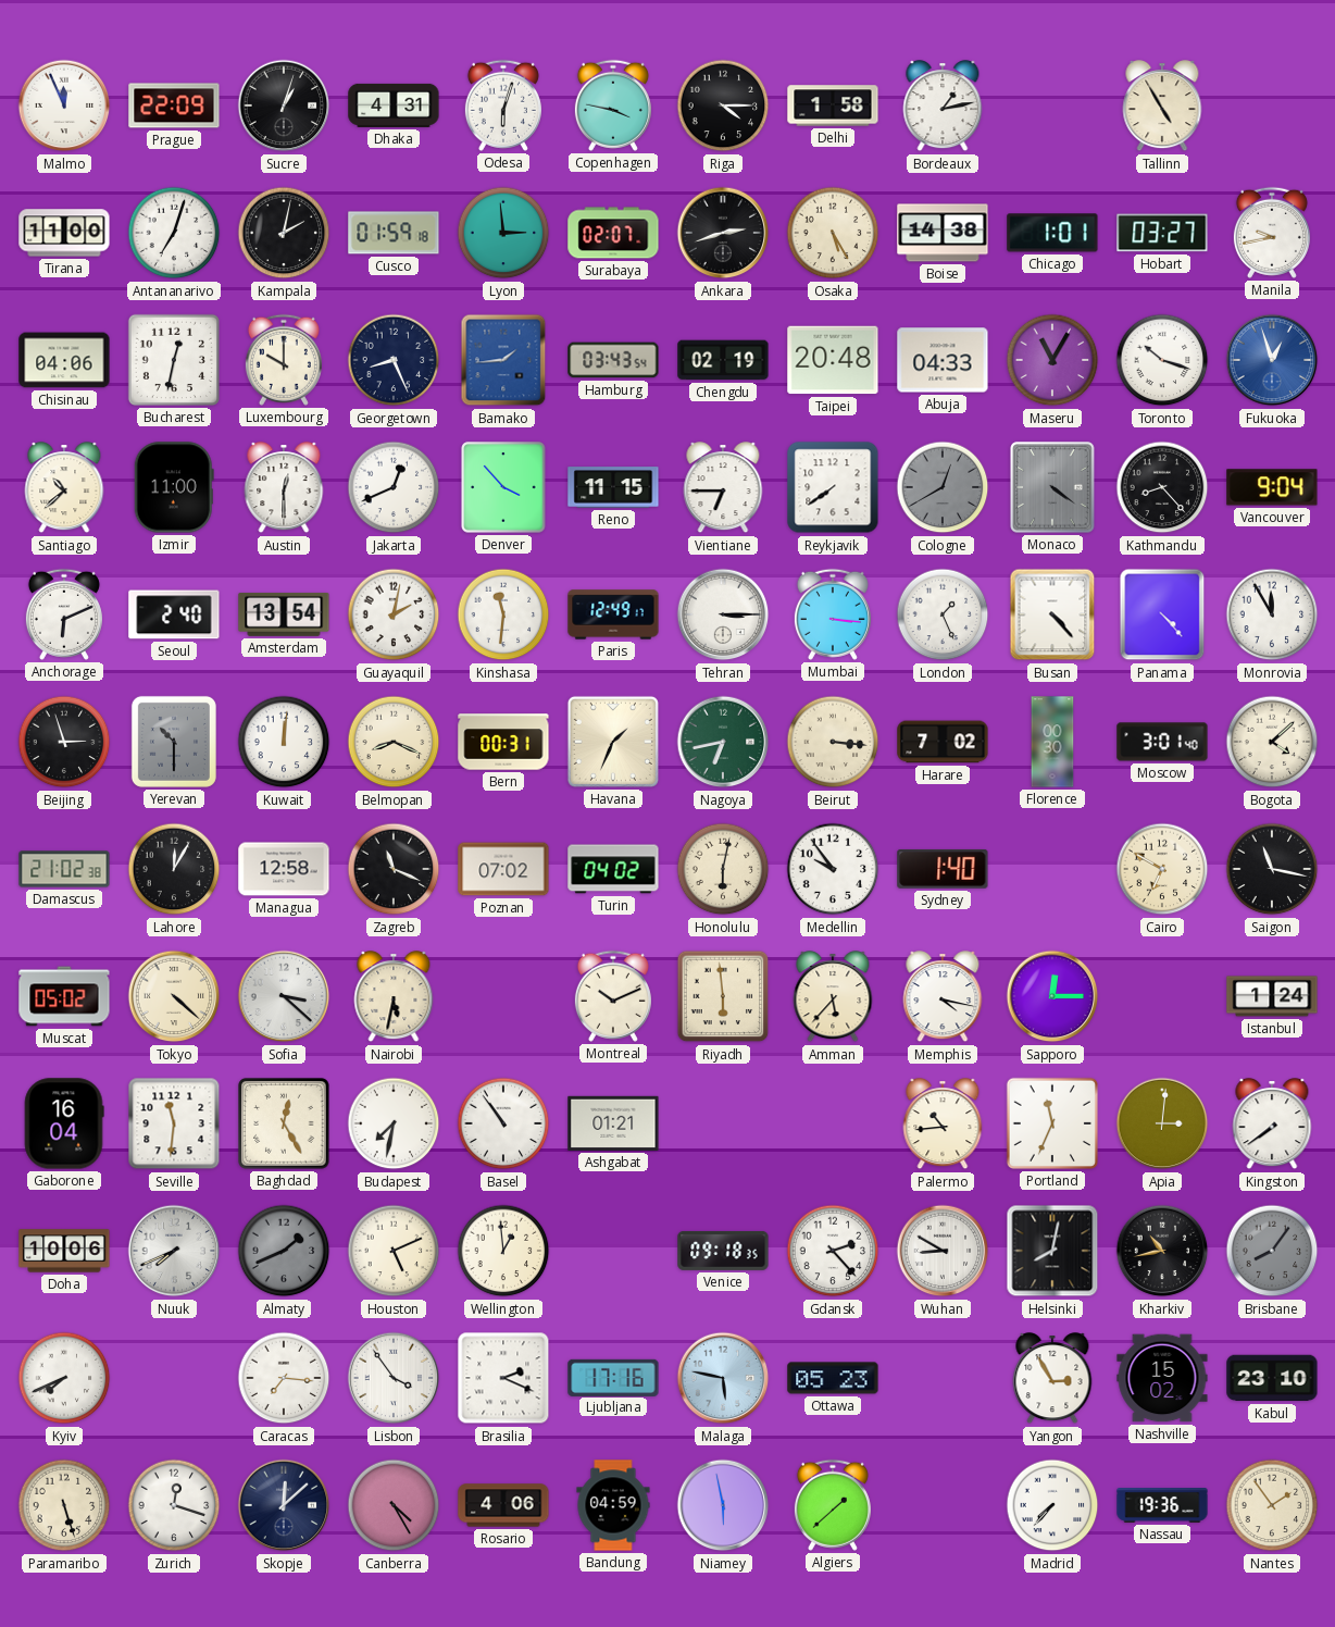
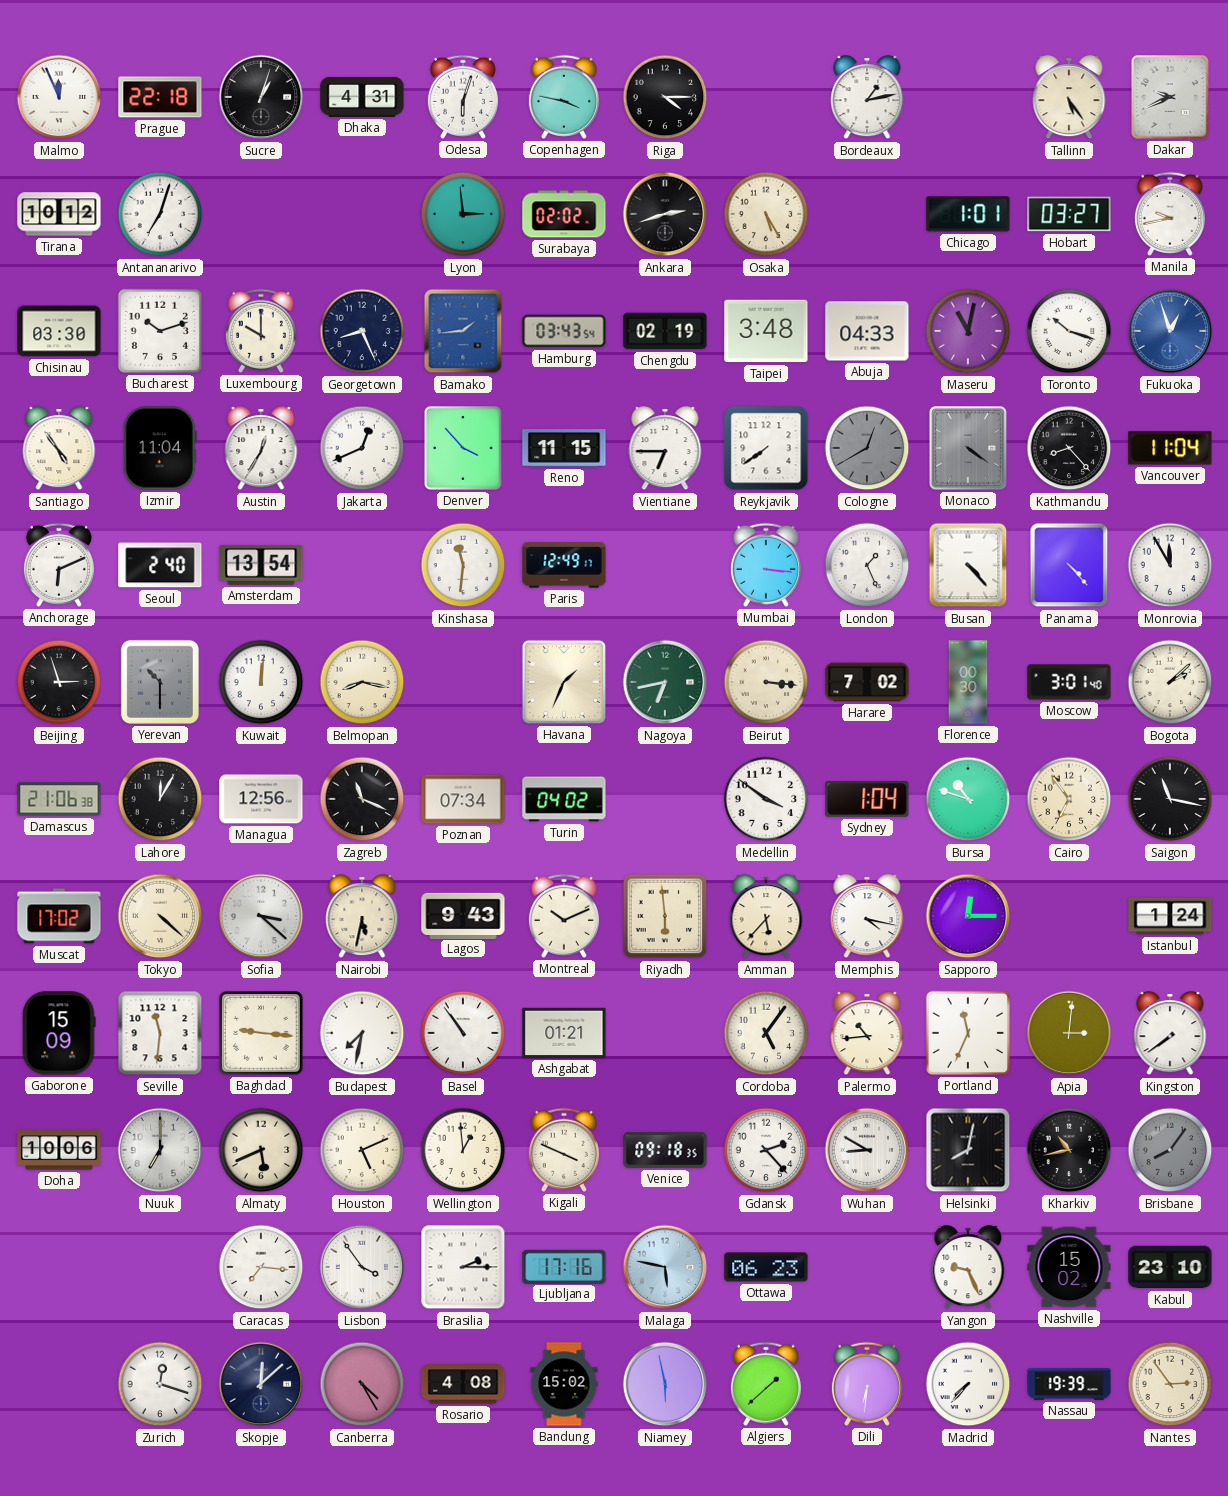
Prague: 22:09 -> 22:18 (160, 97)
Delhi: 1:58 -> none (833, 105)
Tallinn: 4:55 -> 5:24 (1069, 98)
Dakar: none -> 9:41 (1170, 97)
Tirana: 11:00 -> 10:12 (59, 214)
Kampala: 2:02 -> none (284, 233)
Cusco: 01:59 -> none (394, 233)
Surabaya: 02:07 -> 02:02 (564, 214)
Boise: 14:38 -> none (943, 233)
Chisinau: 04:06 -> 03:30 (59, 331)
Bucharest: 12:32 -> 10:12 (160, 331)
Taipei: 20:48 -> 3:48 (766, 331)
Maseru: 11:05 -> 11:02 (968, 331)
Santiago: 10:38 -> 4:54 (59, 449)
Izmir: 11:00 -> 11:04 (160, 448)
Austin: 12:30 -> 12:35 (261, 449)
Vancouver: 9:04 -> 11:04 (1170, 448)
Guayaquil: 2:02 -> none (394, 614)
Tehran: 3:15 -> none (723, 614)
Belmopan: 8:19 -> 8:17 (362, 682)
Bern: 00:31 -> none (503, 742)
Bogota: 4:08 -> 2:08 (1170, 682)
Damascus: 21:02 -> 21:06 (59, 799)
Managua: 12:58 -> 12:56 (261, 799)
Poznan: 07:02 -> 07:34 (463, 799)
Honolulu: 6:02 -> none (723, 869)
Medellin: 9:54 -> 3:51 (766, 799)
Sydney: 1:40 -> 1:04 (867, 799)
Bursa: none -> 10:48 (968, 799)
Cairo: 6:50 -> 6:54 (1069, 799)
Muscat: 05:02 -> 17:02 (59, 916)
Lagos: none -> 9:43 (463, 915)
Gaborone: 16:04 -> 15:09 (59, 1033)
Baghdad: 12:25 -> 9:16 (261, 1033)
Cordoba: none -> 5:06 (766, 1033)
Nuuk: 7:41 -> 7:00 (160, 1150)
Almaty: 1:41 -> 5:41 (261, 1150)
Almaty dial: grey -> cream (261, 1150)
Kigali: none -> 3:49 (564, 1150)
Kyiv: 7:41 -> none (64, 1378)
Brasilia: 2:19 -> 2:15 (463, 1267)
Ottawa: 05:23 -> 06:23 (766, 1267)
Yangon: 2:55 -> 9:26 (968, 1268)
Paramaribo: 5:27 -> none (64, 1505)
Rosario: 4:06 -> 4:08 (463, 1384)
Bandung: 04:59 -> 15:02 (564, 1384)
Dili: none -> 6:31 (867, 1384)
Nassau: 19:36 -> 19:39 (1069, 1385)
Nantes: 1:54 -> 2:54 (1170, 1384)
